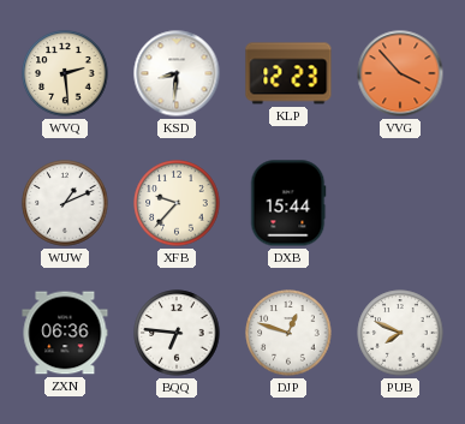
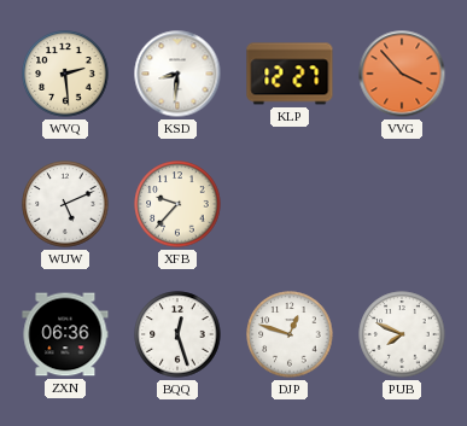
KLP: 12:23 -> 12:27 (290, 74)
WUW: 1:11 -> 5:11 (65, 204)
DXB: 15:44 -> none (288, 203)
BQQ: 6:46 -> 12:27 (177, 334)
